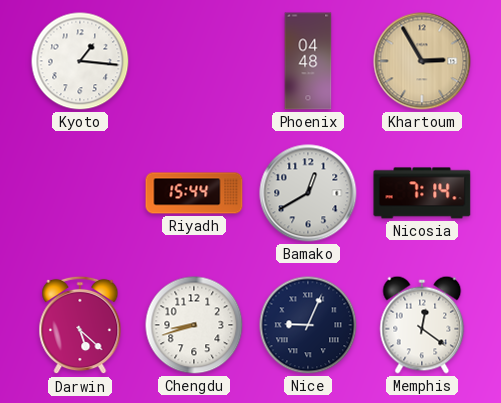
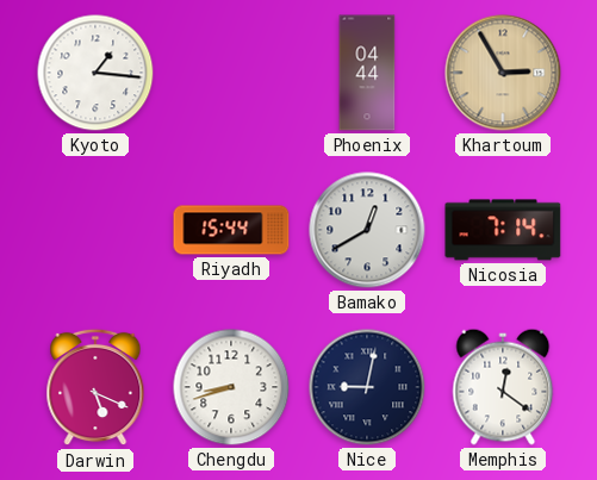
Phoenix: 04:48 -> 04:44 (367, 73)
Darwin: 5:22 -> 5:19 (95, 387)
Nice: 9:04 -> 9:02 (367, 387)
